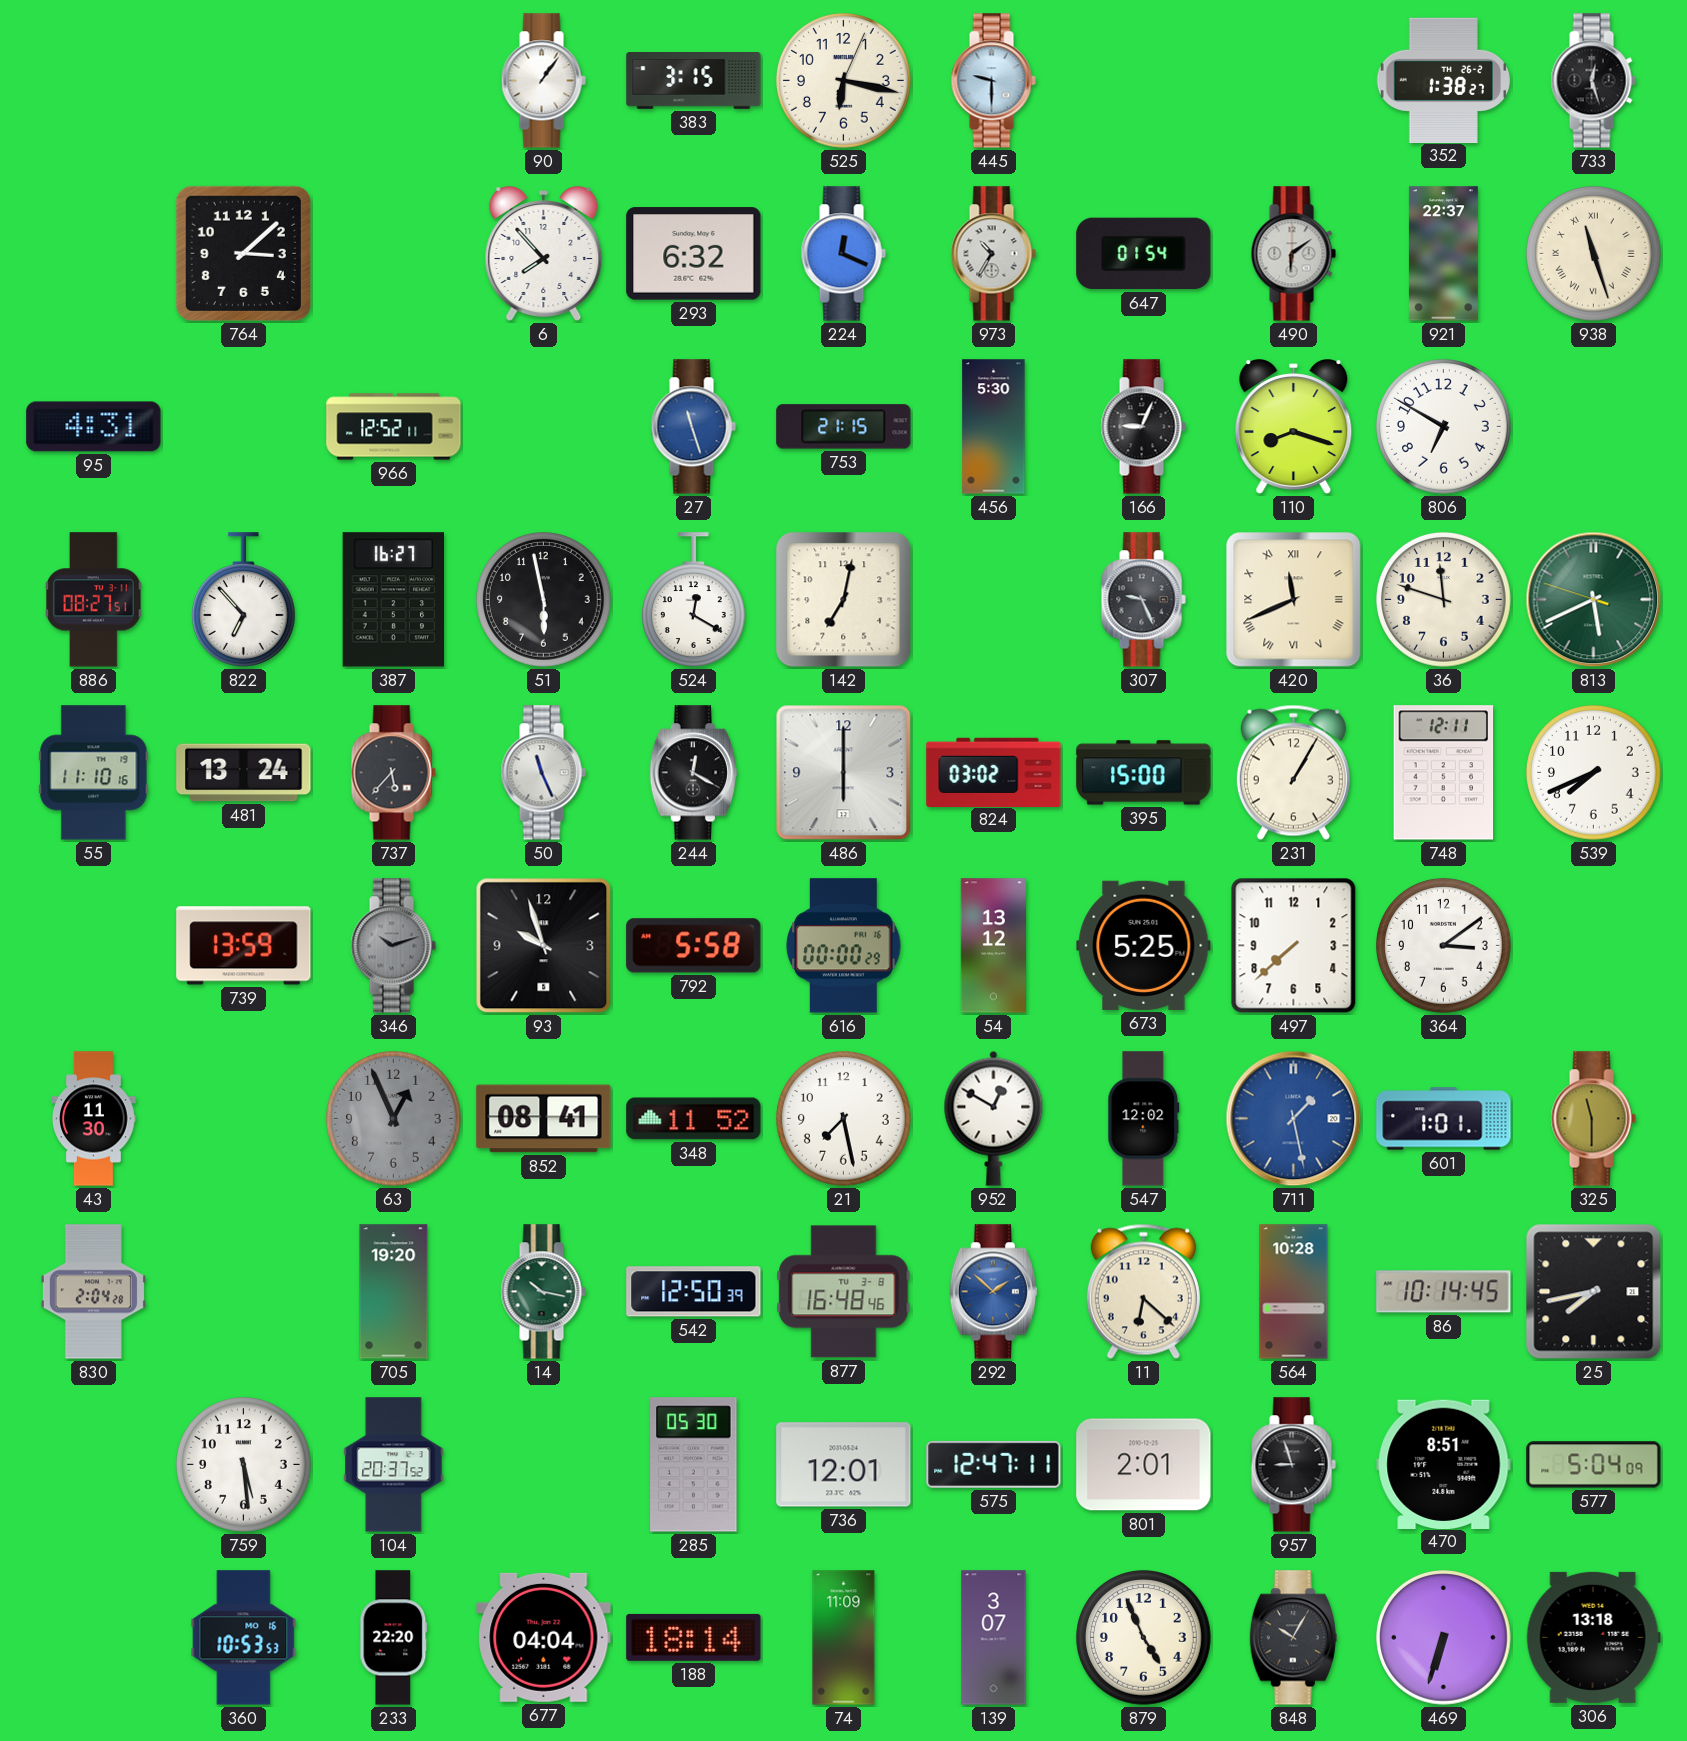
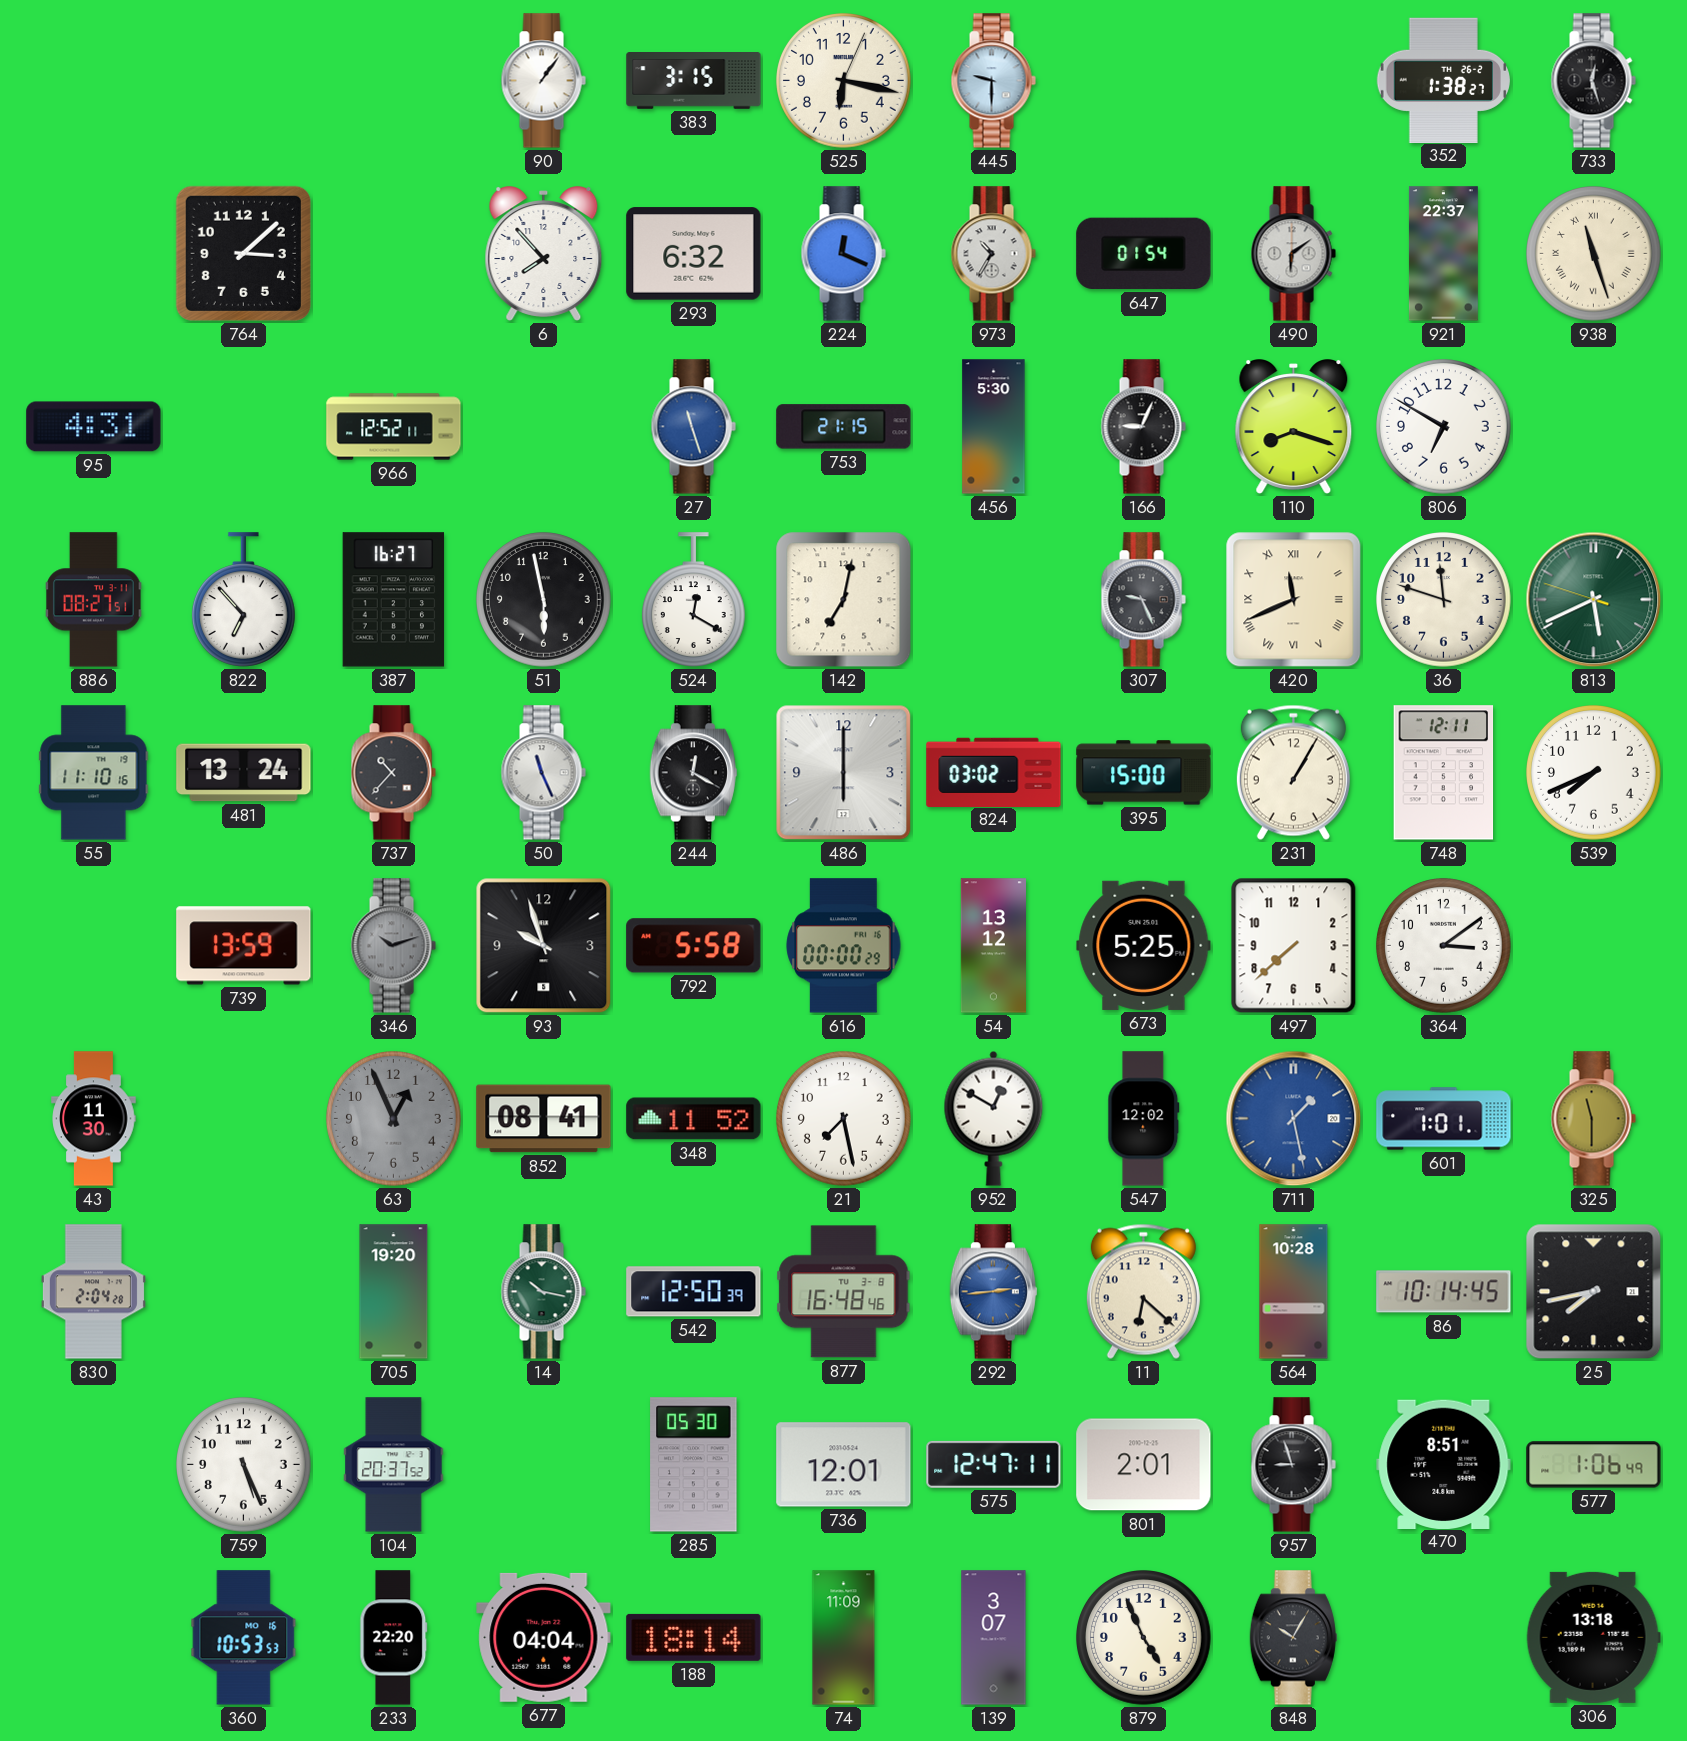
737: 5:37 -> 10:37 (393, 773)
292: 1:52 -> 2:44 (993, 1292)
759: 5:29 -> 5:26 (244, 1465)
577: 5:04 -> 1:06 (1594, 1465)
469: 6:33 -> none (1444, 1638)
